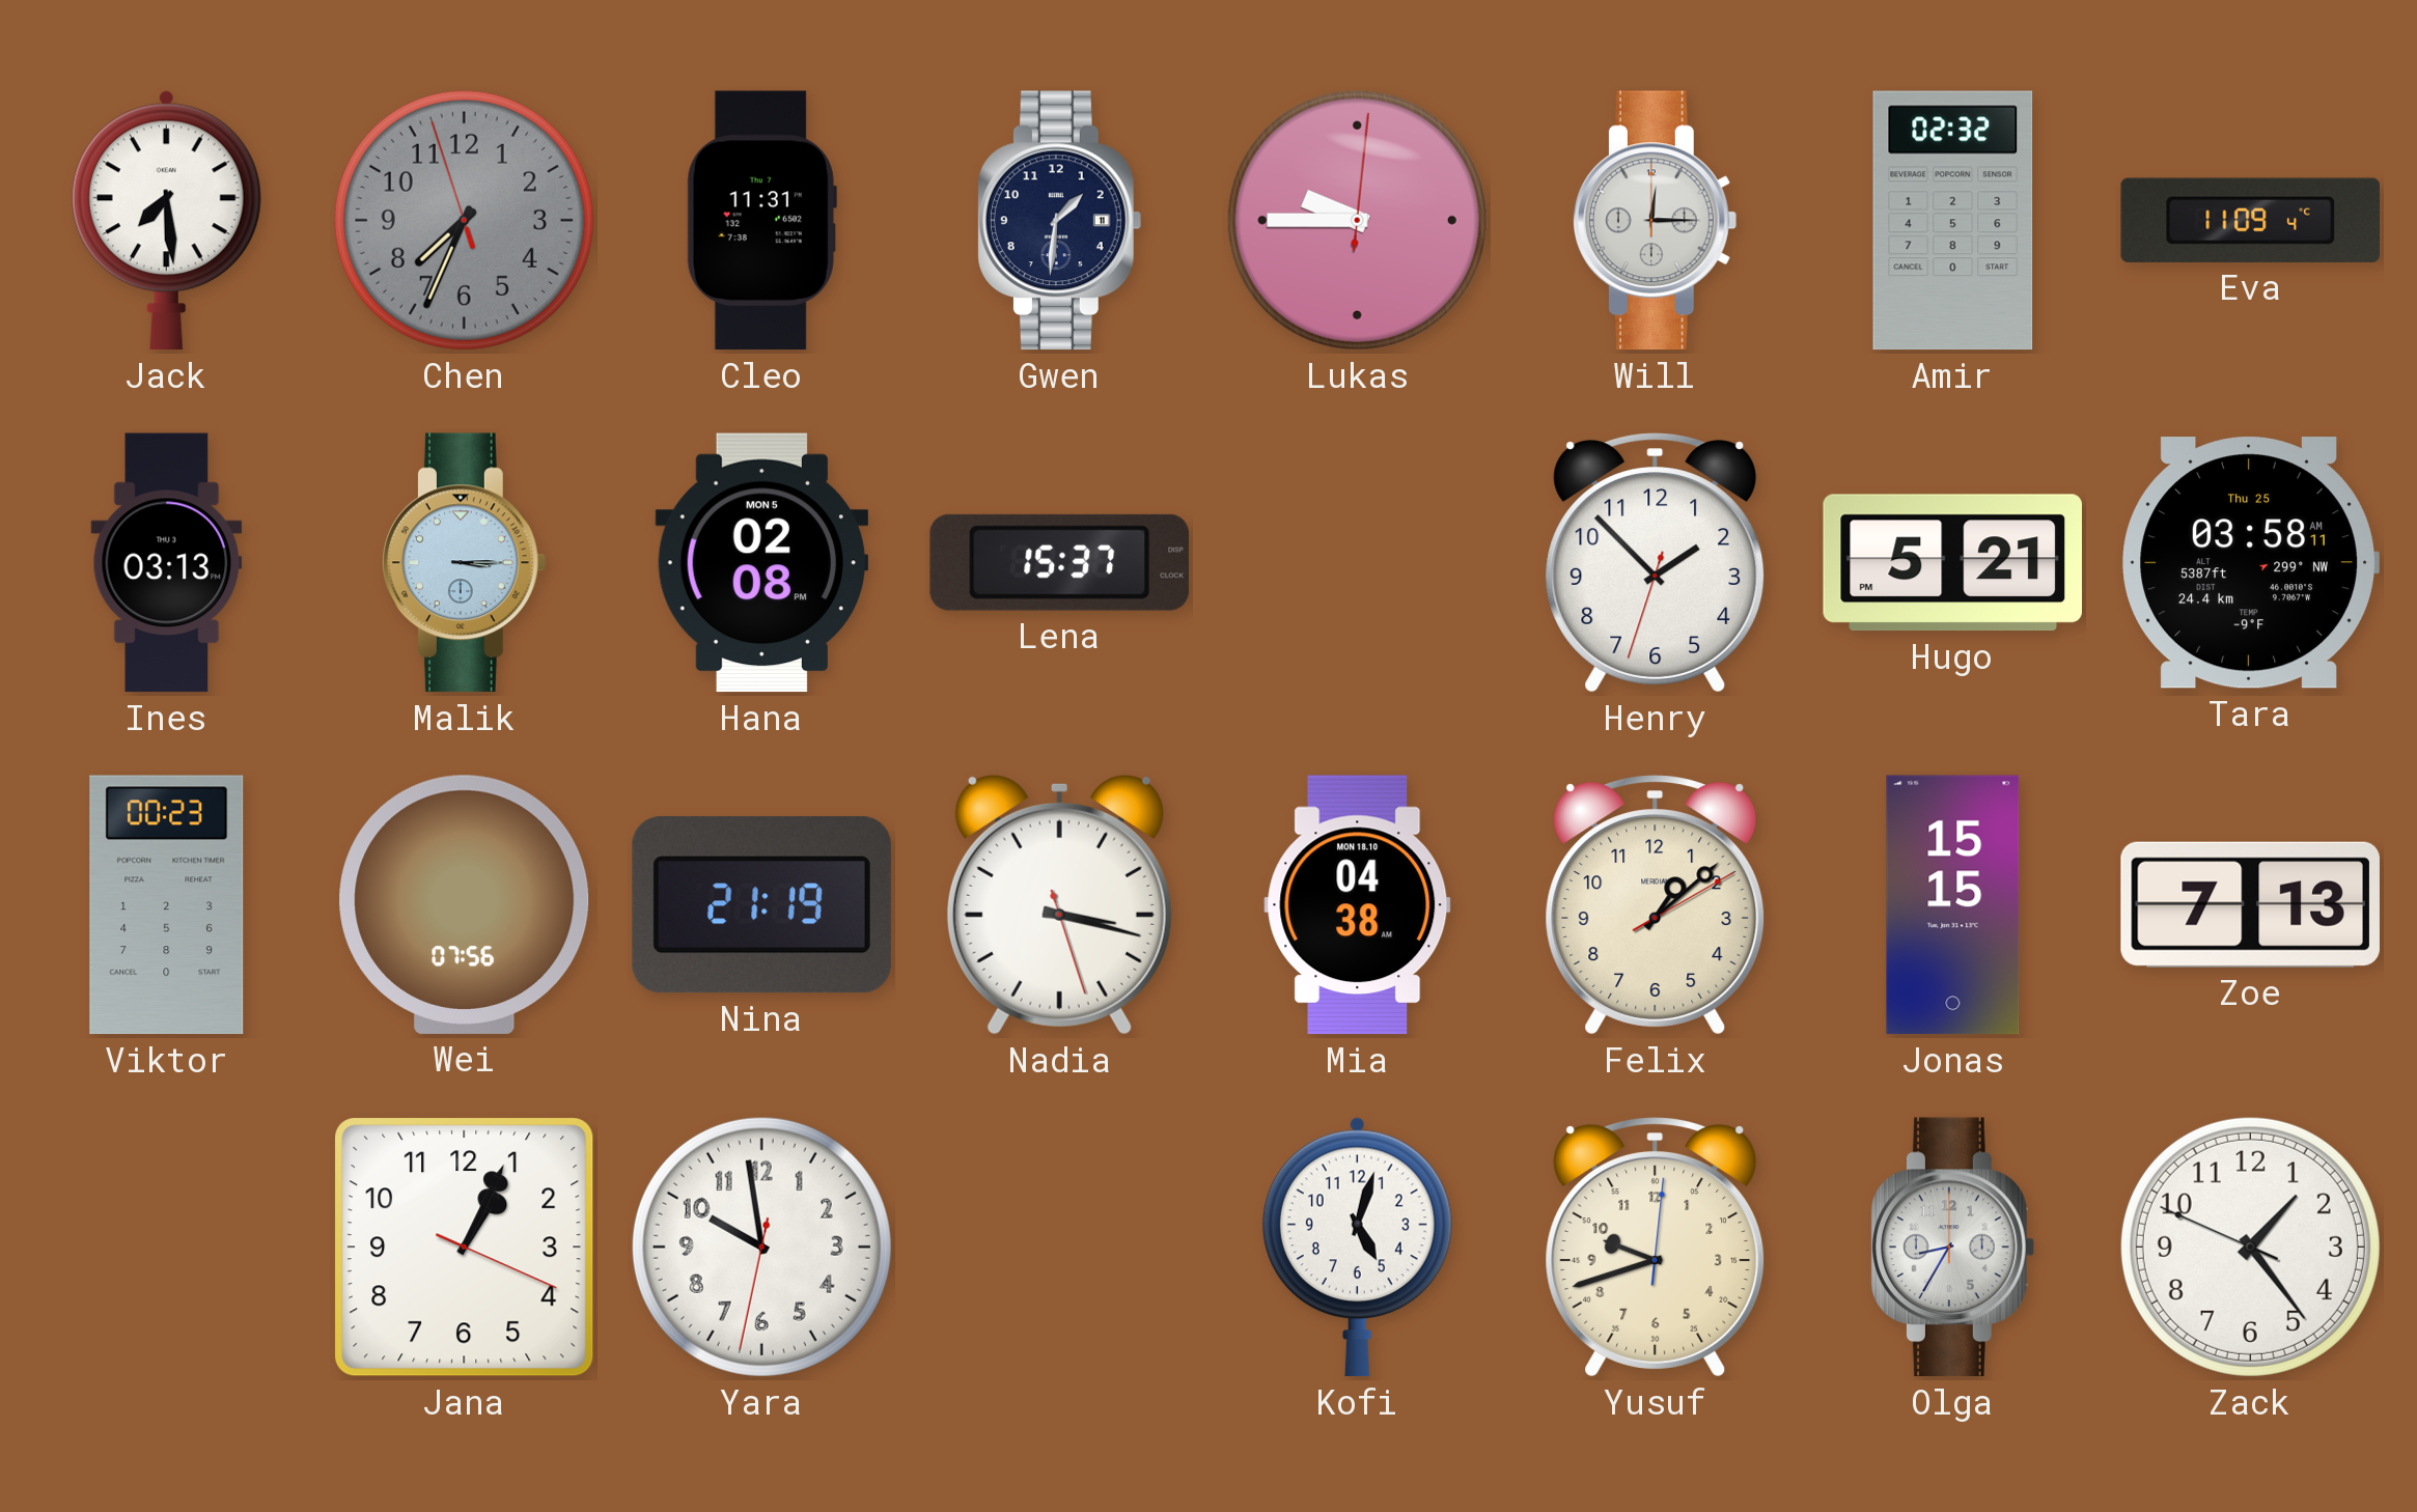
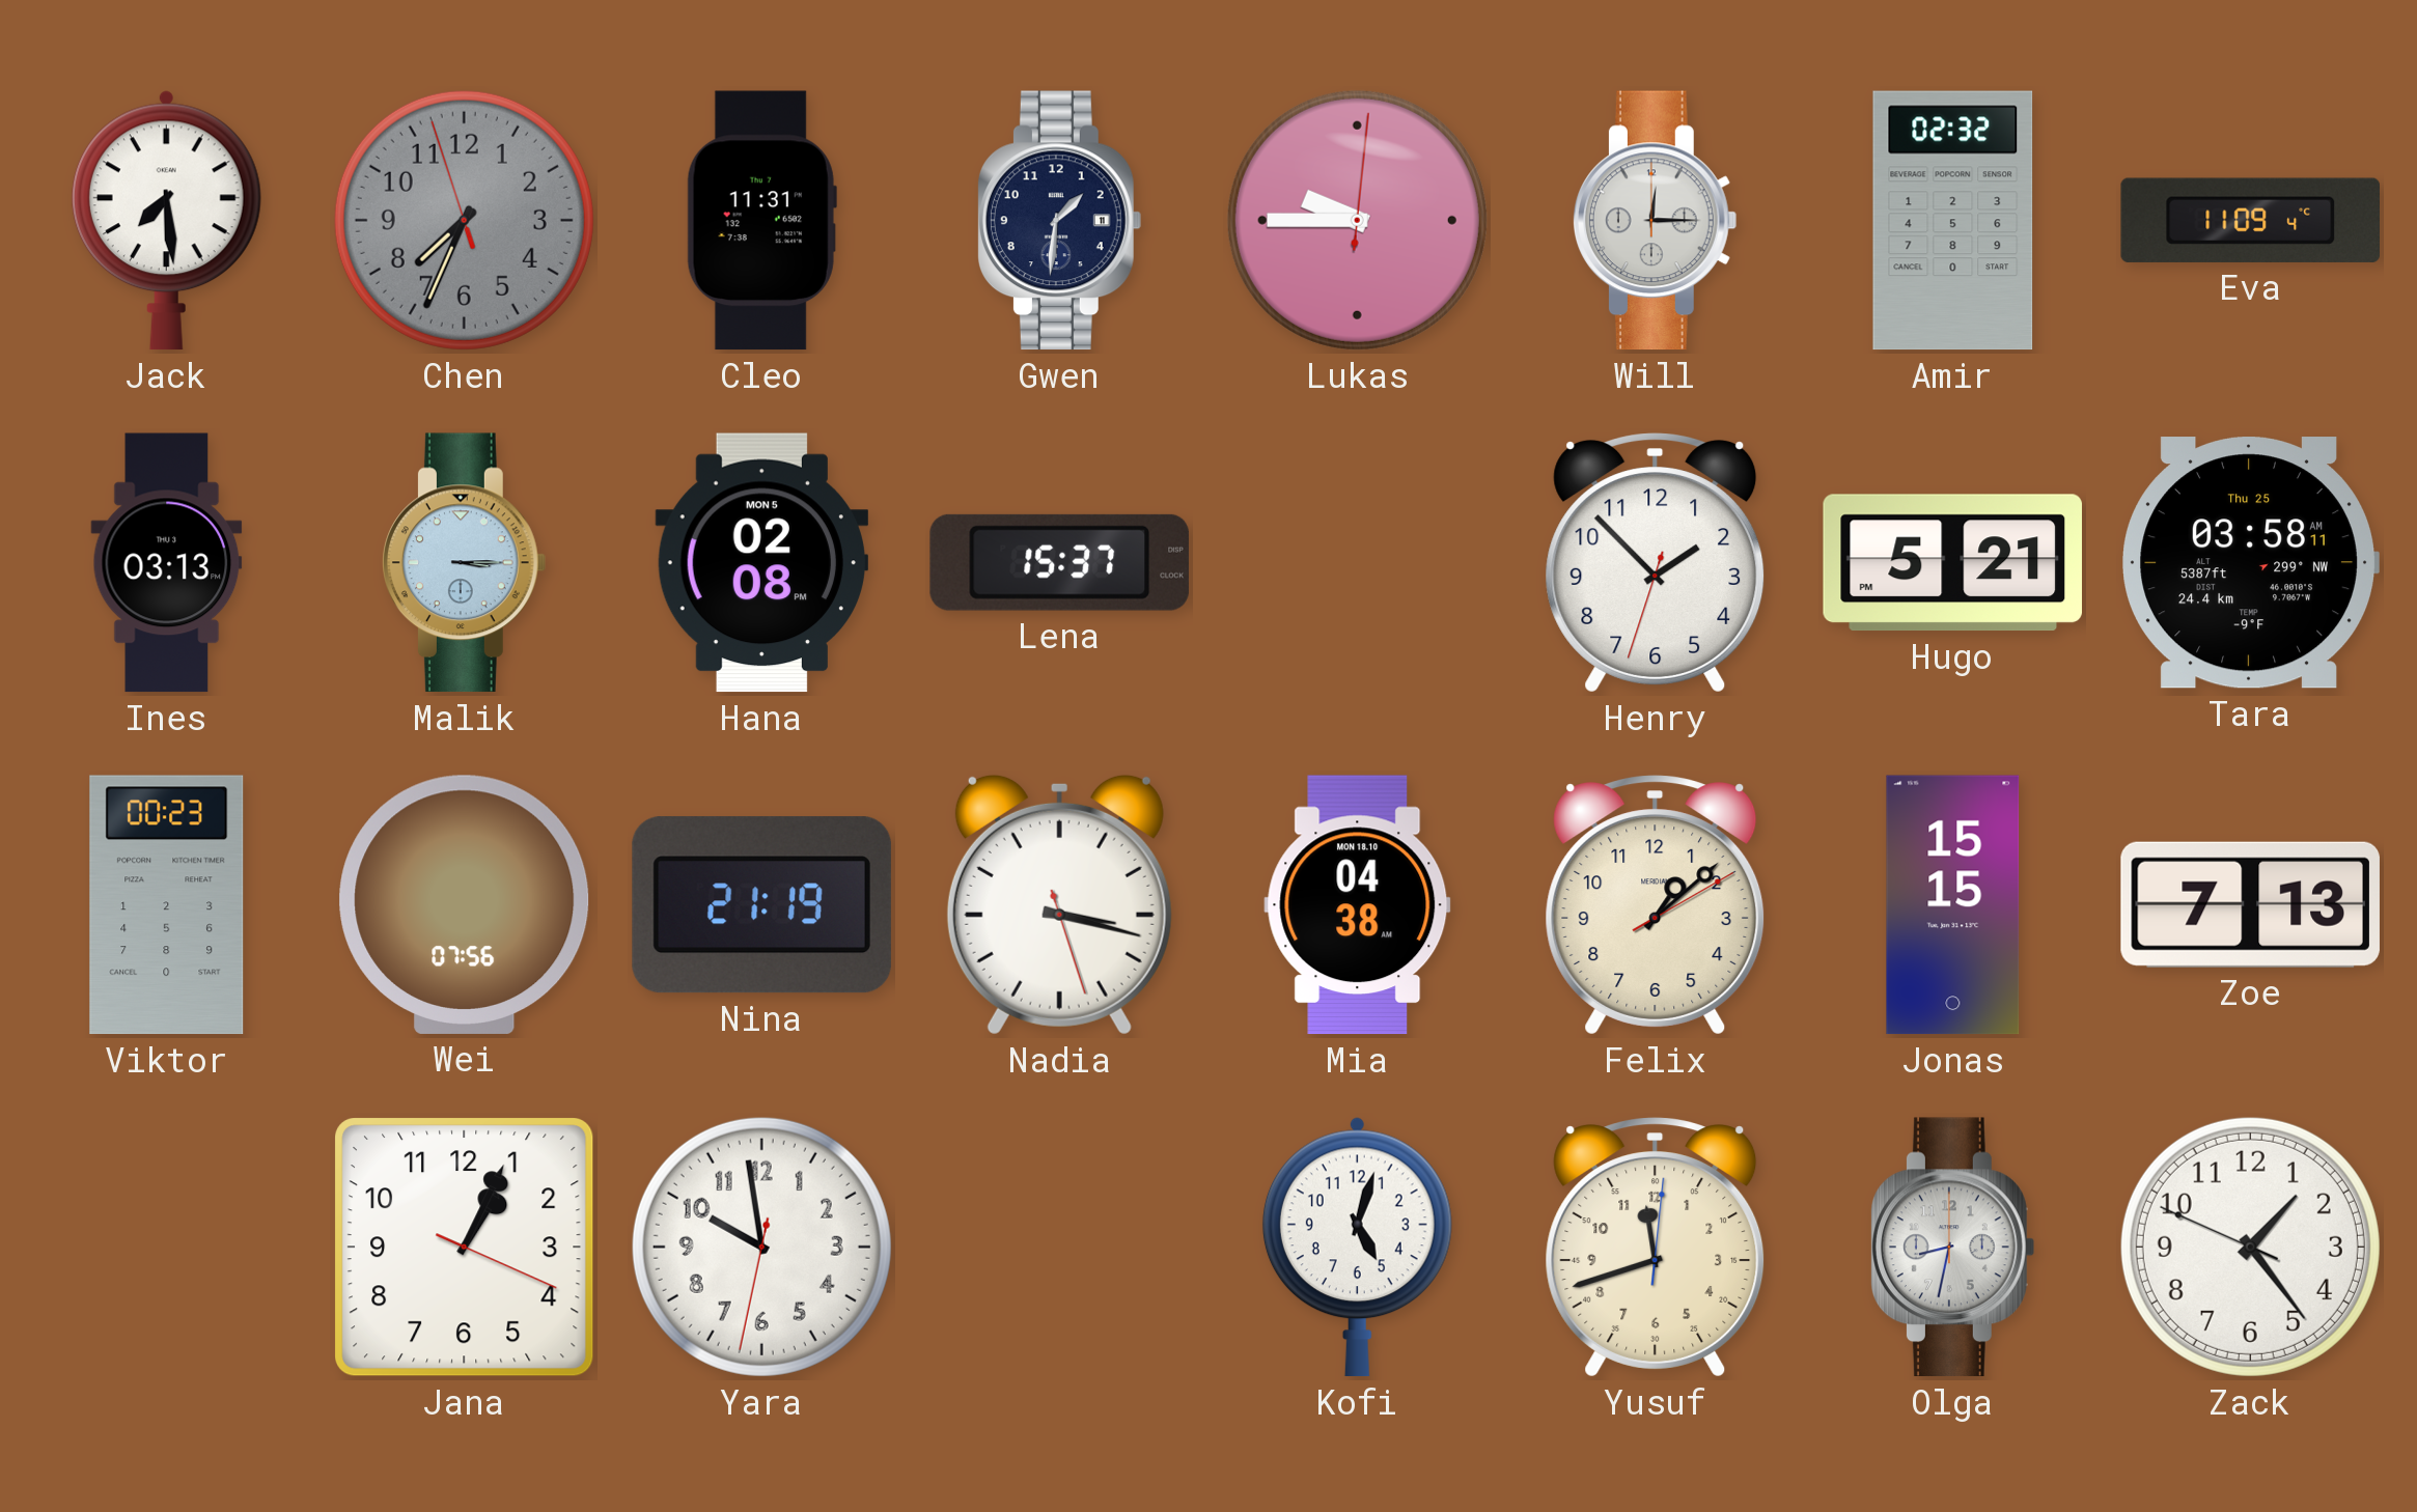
Yusuf: 9:42 -> 11:42 (1656, 1248)
Olga: 8:35 -> 8:32 (1952, 1248)
